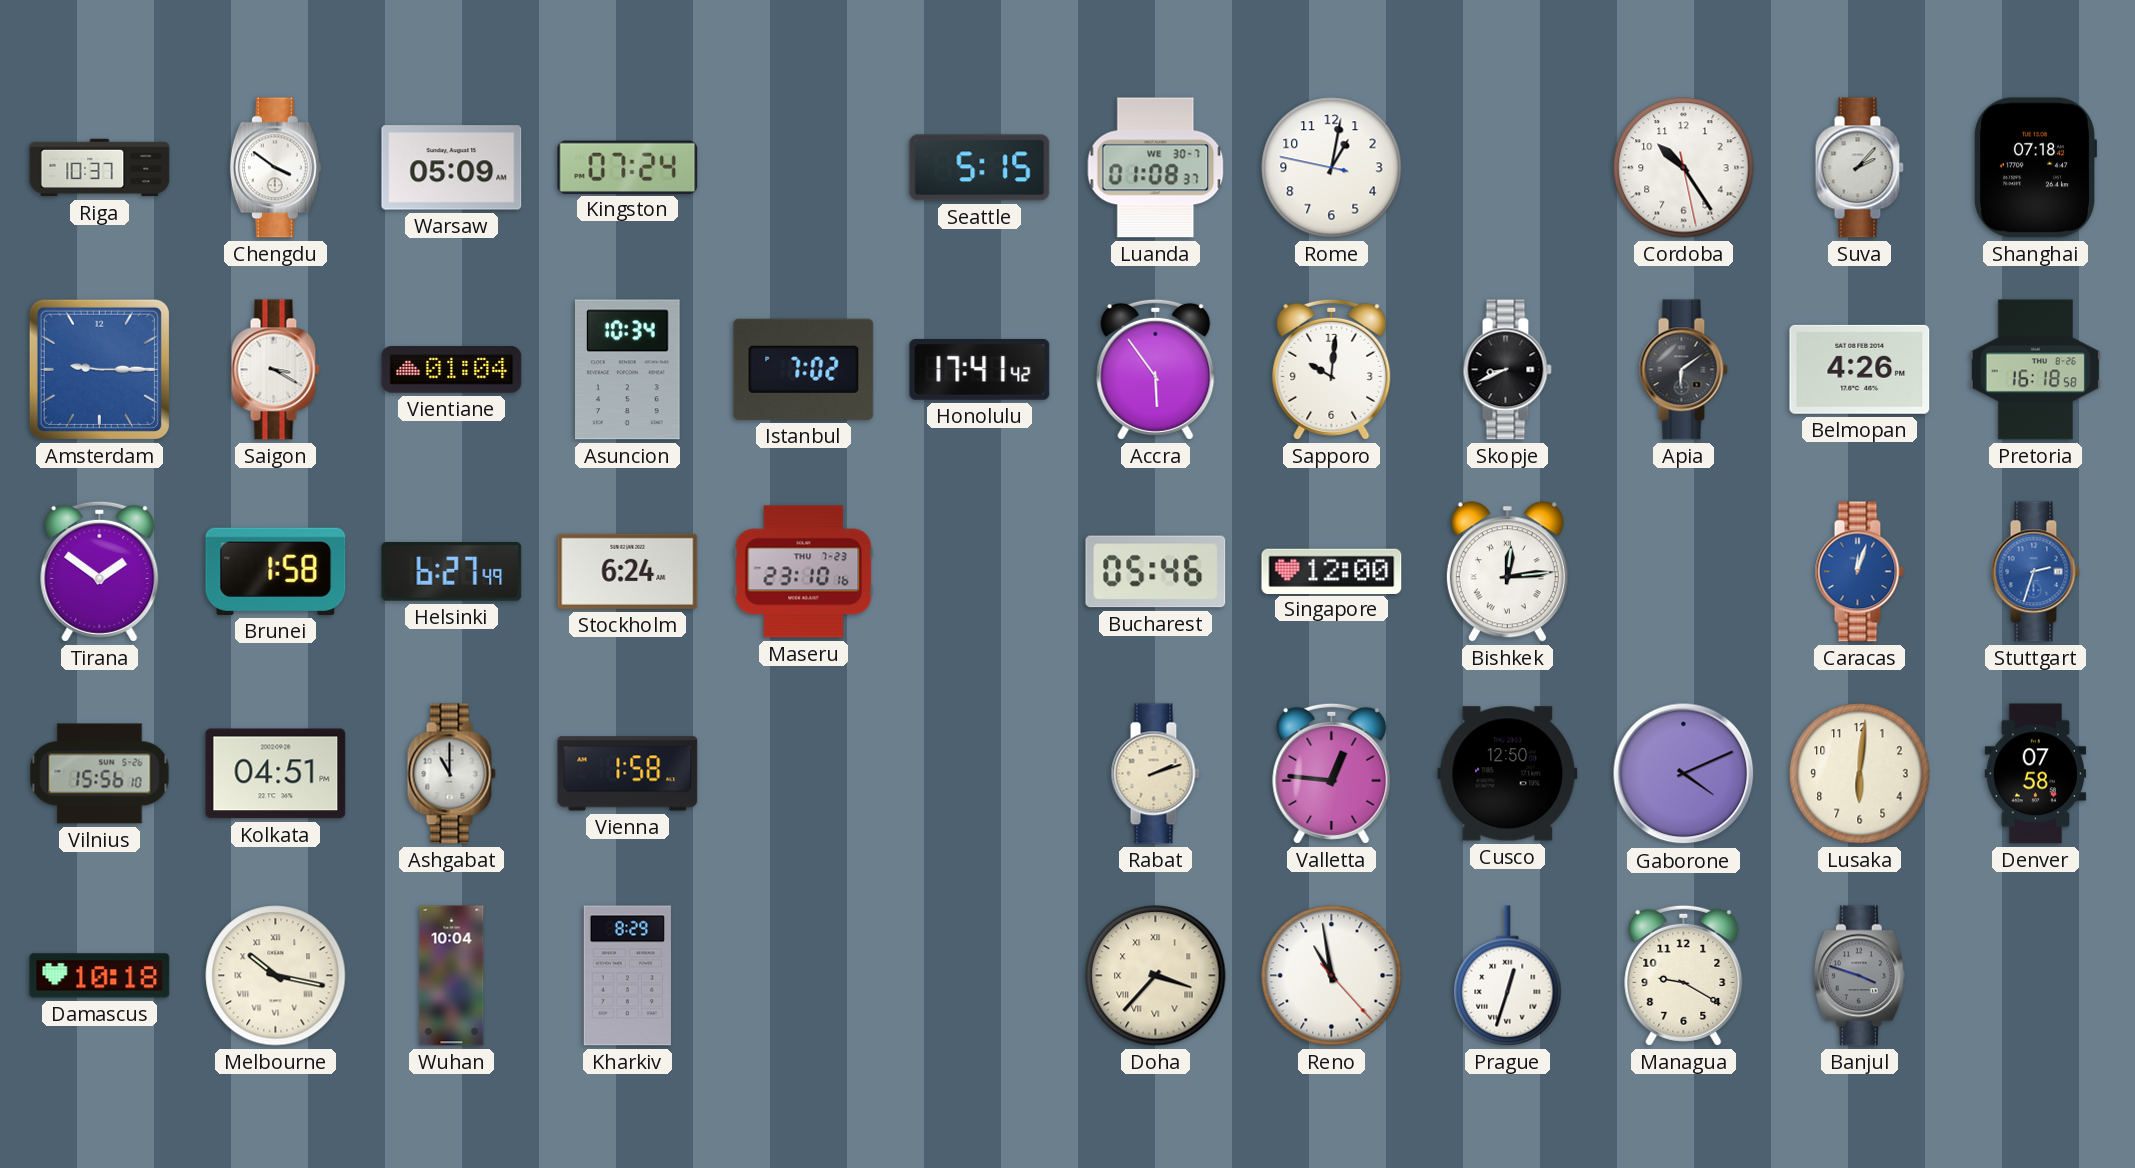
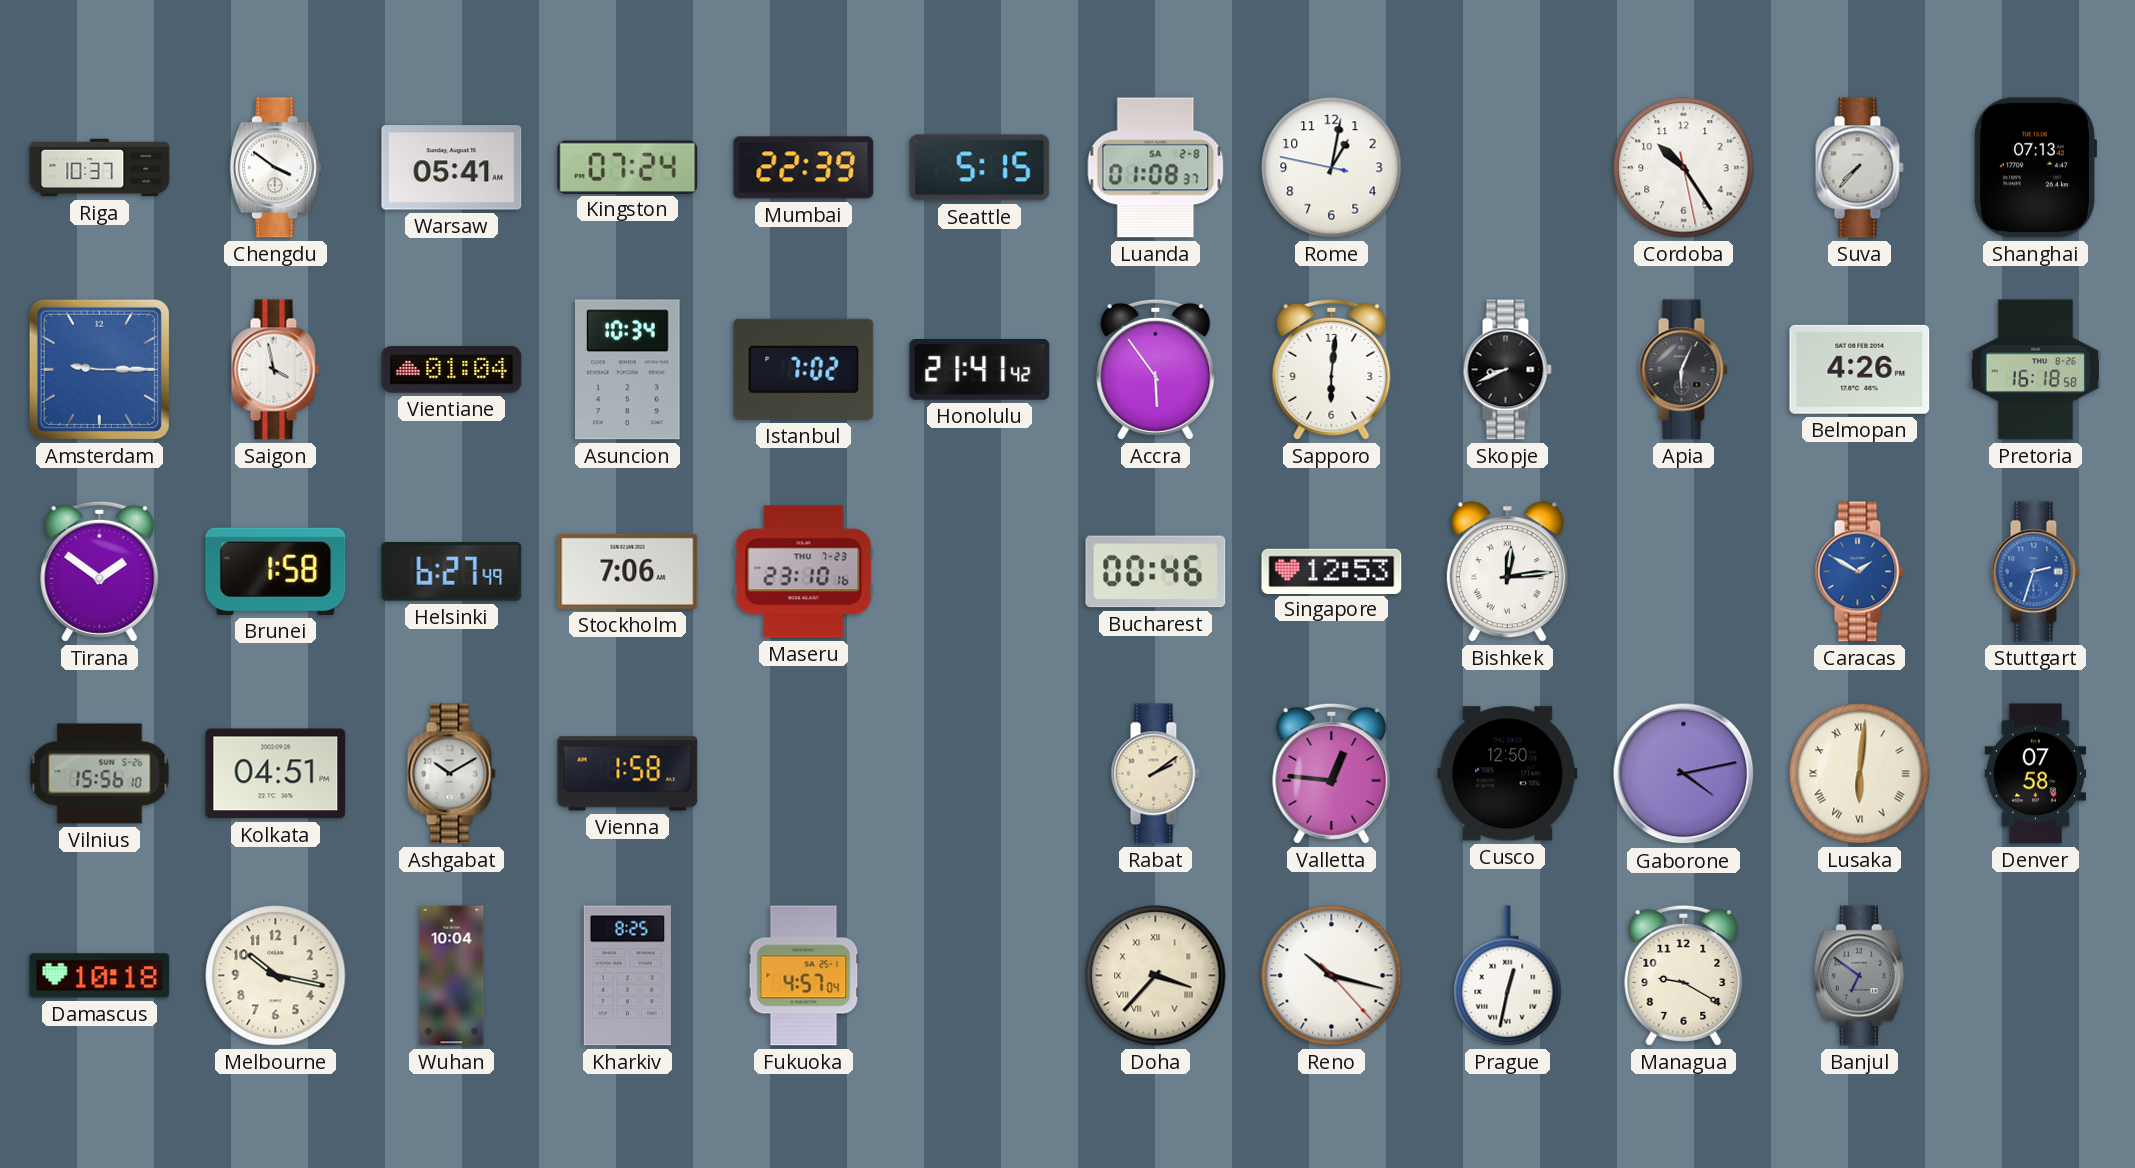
Warsaw: 05:09 -> 05:41 (452, 168)
Mumbai: none -> 22:39 (804, 168)
Luanda date: WE 30-7 -> SA 2-8 (1156, 168)
Suva: 2:07 -> 7:37 (1859, 168)
Shanghai: 07:18 -> 07:13 (2035, 168)
Saigon: 3:20 -> 3:58 (275, 370)
Honolulu: 17:41 -> 21:41 (980, 370)
Sapporo: 10:01 -> 6:01 (1332, 369)
Apia: 6:09 -> 6:04 (1683, 370)
Stockholm: 6:24 -> 7:06 (628, 571)
Bucharest: 05:46 -> 00:46 (1156, 572)
Singapore: 12:00 -> 12:53 (1332, 571)
Caracas: 12:03 -> 1:50 (1859, 572)
Ashgabat: 11:00 -> 10:10 (451, 774)
Rabat: 2:12 -> 2:09 (1155, 774)
Gaborone: 4:11 -> 4:13 (1684, 774)
Lusaka numerals: Arabic -> Roman (1860, 774)
Melbourne numerals: Roman -> Arabic (276, 976)
Kharkiv: 8:29 -> 8:25 (627, 976)
Fukuoka: none -> 4:57 (804, 976)
Reno: 10:58 -> 10:17 (1332, 976)
Prague: 12:33 -> 12:32 (1508, 976)
Banjul: 3:48 -> 6:51 (1859, 976)
